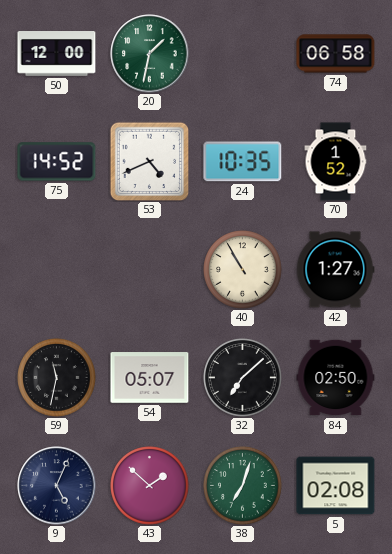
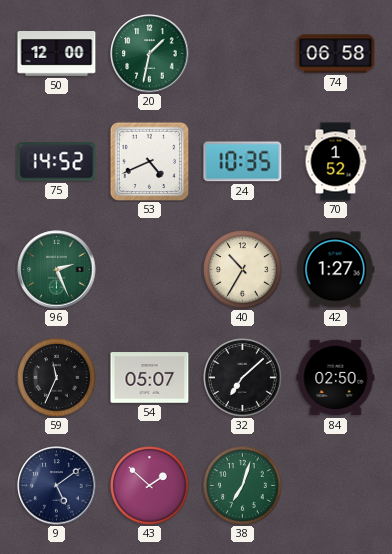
96: none -> 2:26 (57, 270)
40: 10:55 -> 10:35 (243, 270)
59: 11:32 -> 11:34 (57, 378)
9: 5:04 -> 5:09 (57, 486)
5: 02:08 -> none (336, 486)
